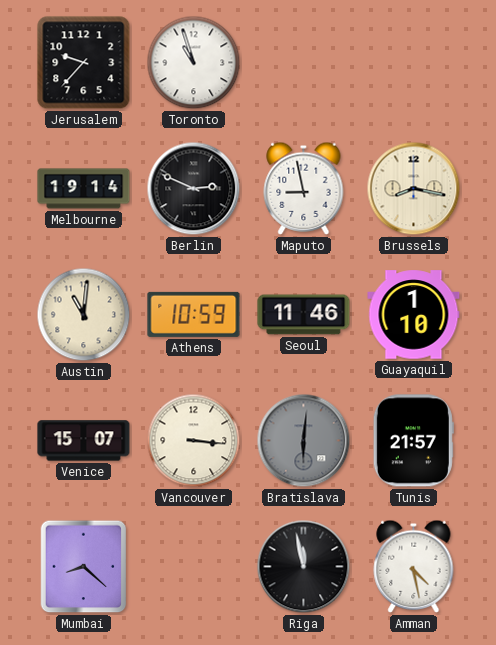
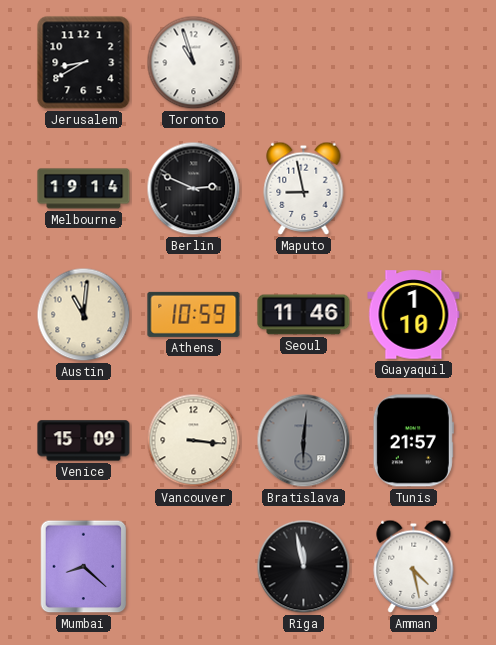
Jerusalem: 9:37 -> 8:40 (84, 63)
Brussels: 8:17 -> none (414, 189)
Venice: 15:07 -> 15:09 (84, 441)
